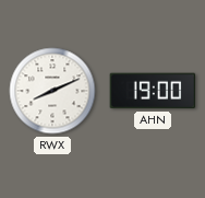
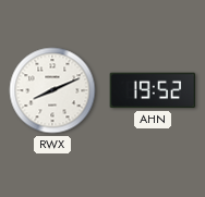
AHN: 19:00 -> 19:52 (153, 90)
